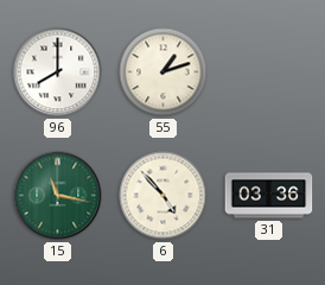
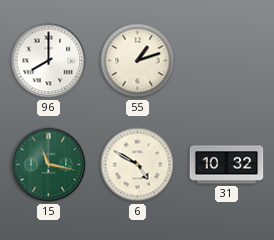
6: 4:53 -> 4:50 (138, 165)
31: 03:36 -> 10:32 (227, 165)
